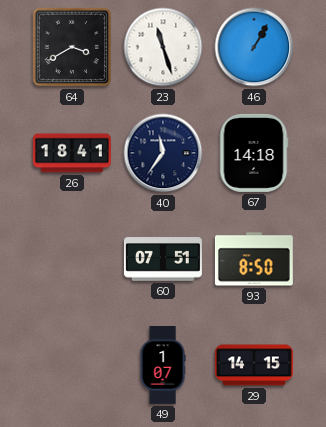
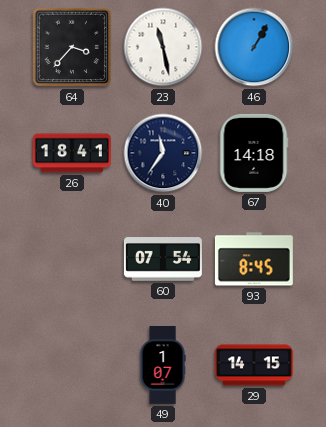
64: 3:40 -> 3:37 (72, 47)
23: 11:27 -> 11:28 (163, 47)
60: 07:51 -> 07:54 (163, 260)
93: 8:50 -> 8:45 (254, 259)
